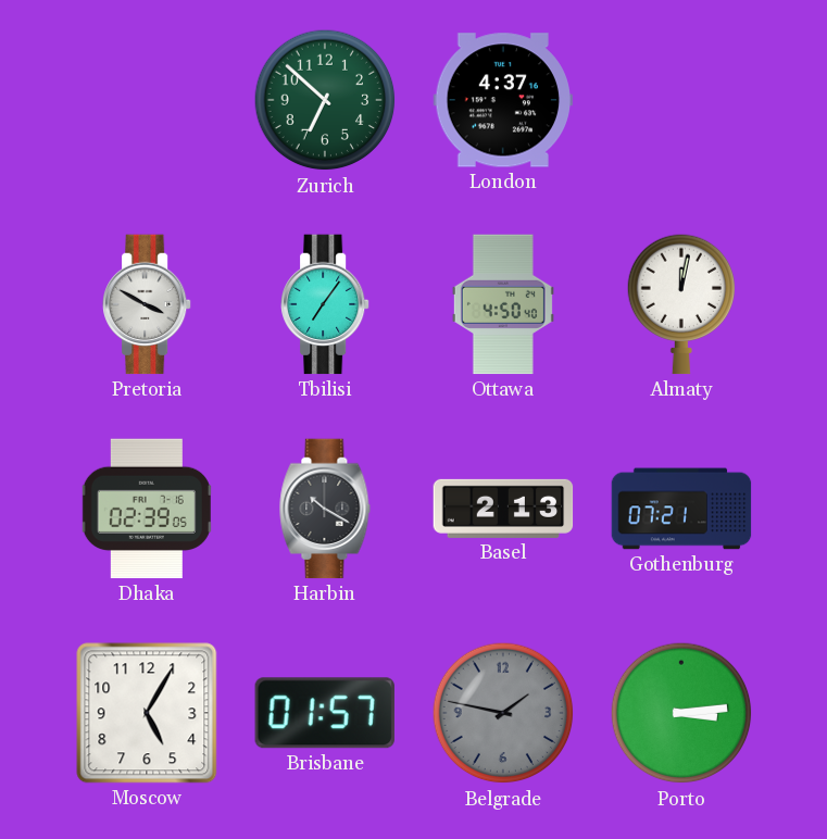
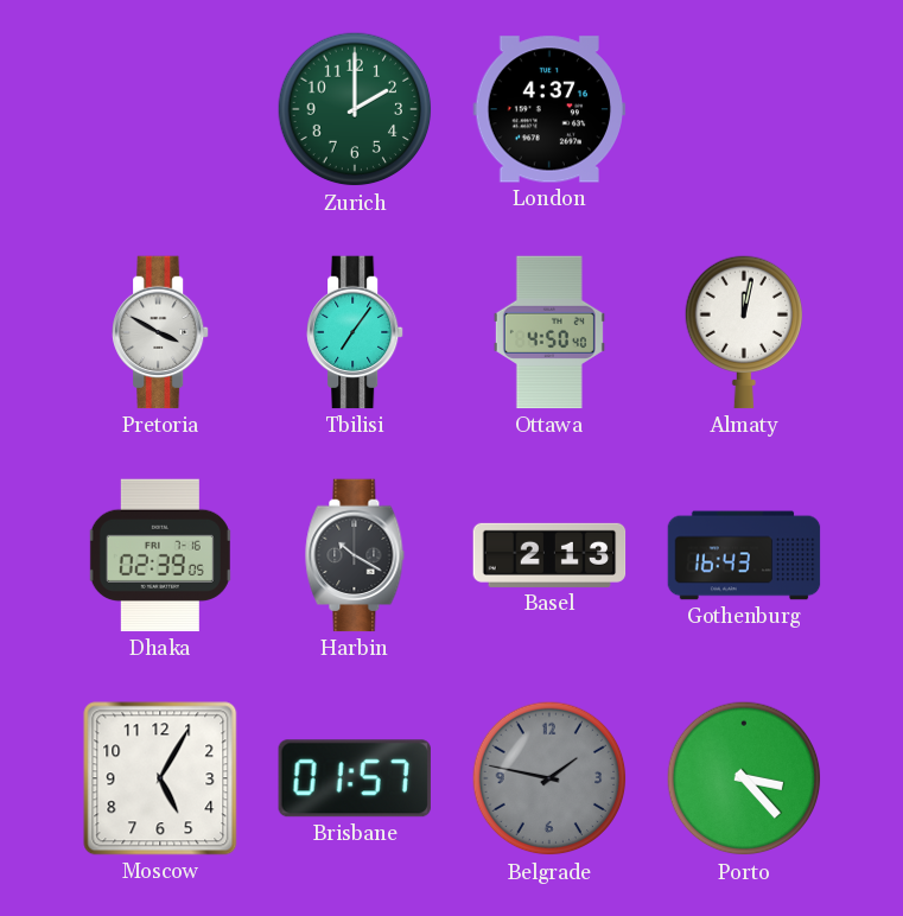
Zurich: 6:52 -> 2:00 (355, 109)
Gothenburg: 07:21 -> 16:43 (744, 555)
Porto: 3:14 -> 3:23 (744, 778)
